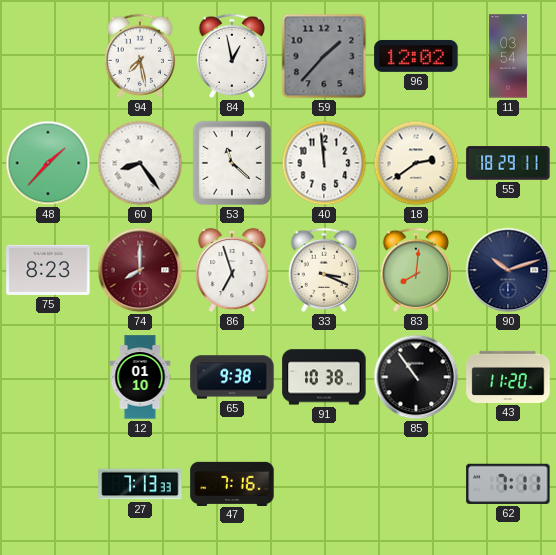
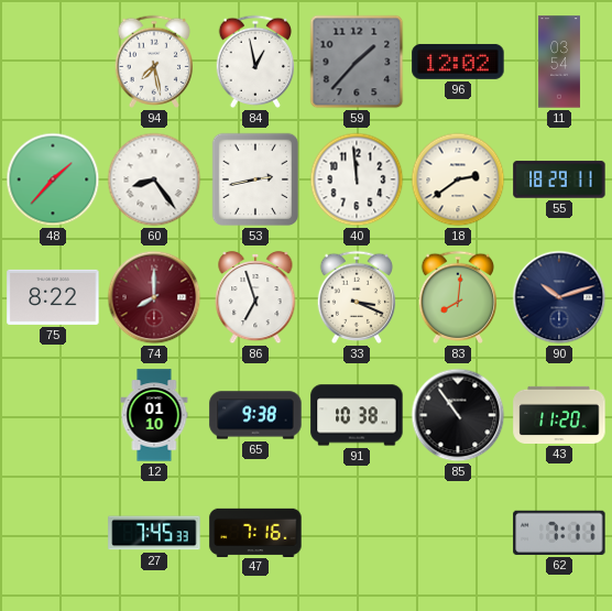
53: 11:22 -> 2:43 (254, 179)
75: 8:23 -> 8:22 (53, 297)
27: 7:13 -> 7:45 (154, 533)
